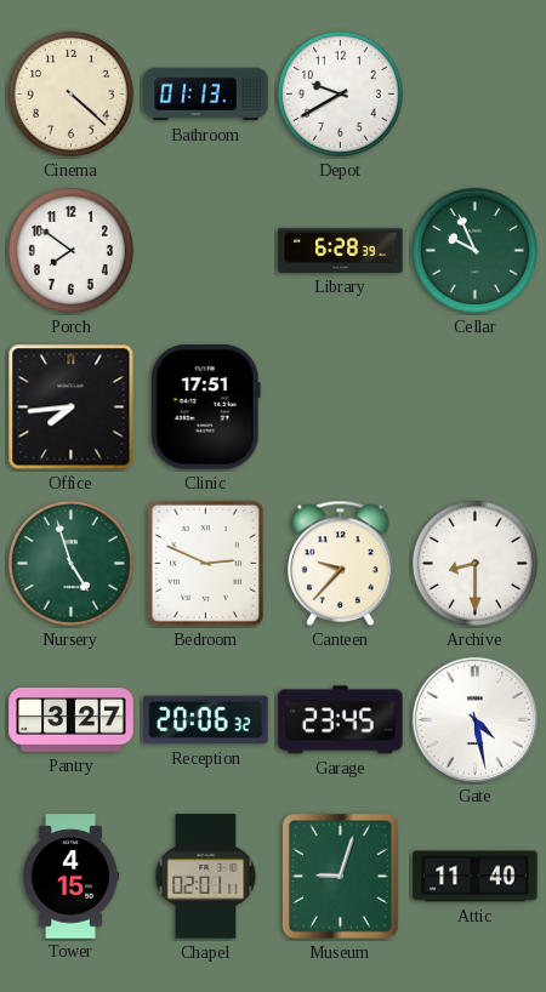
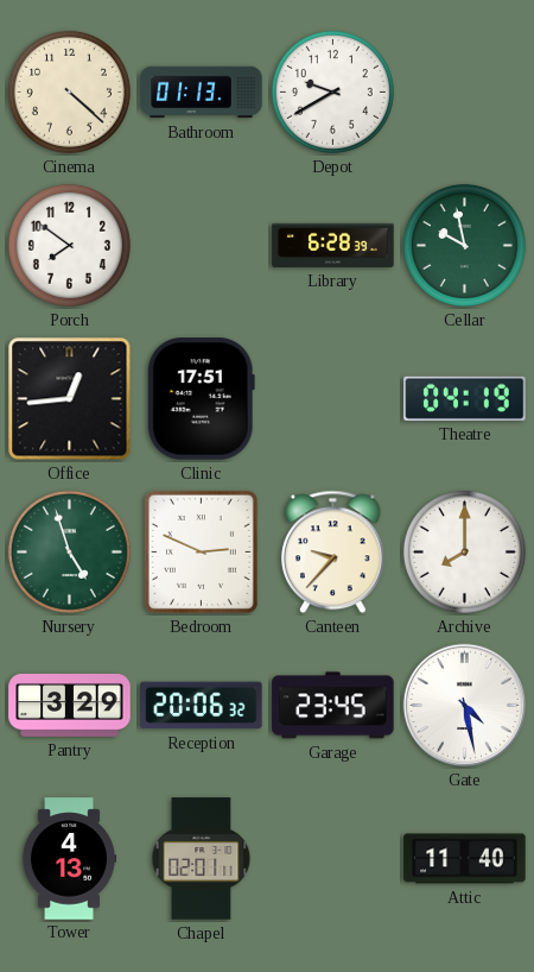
Cellar: 9:56 -> 9:58 (464, 245)
Office: 7:44 -> 12:44 (70, 399)
Theatre: none -> 04:19 (465, 398)
Archive: 8:30 -> 8:00 (464, 551)
Pantry: 3:27 -> 3:29 (70, 706)
Tower: 4:15 -> 4:13 (69, 859)
Museum: 9:03 -> none (340, 876)
